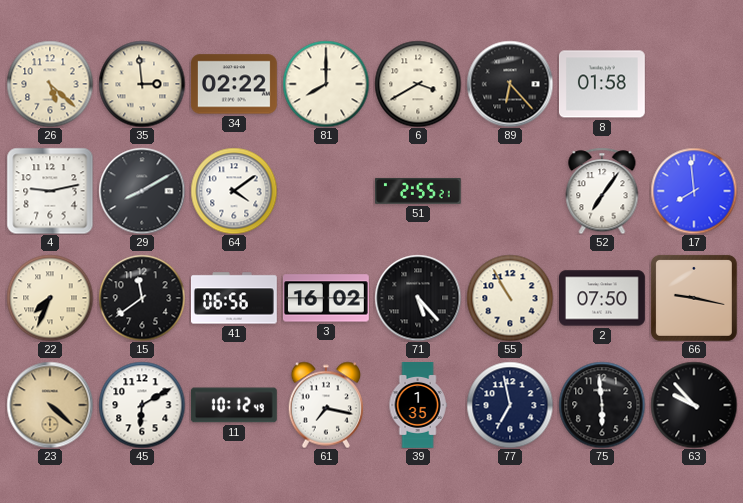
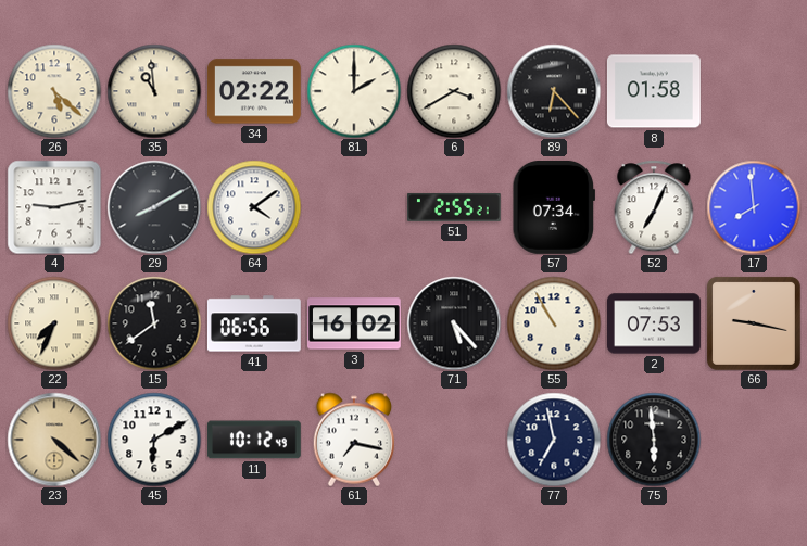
35: 2:59 -> 10:59 (154, 91)
81: 8:00 -> 2:00 (354, 91)
57: none -> 07:34 (553, 207)
52: 7:06 -> 7:04 (654, 207)
2: 07:50 -> 07:53 (655, 323)
39: 1:35 -> none (418, 406)
63: 9:53 -> none (694, 405)
